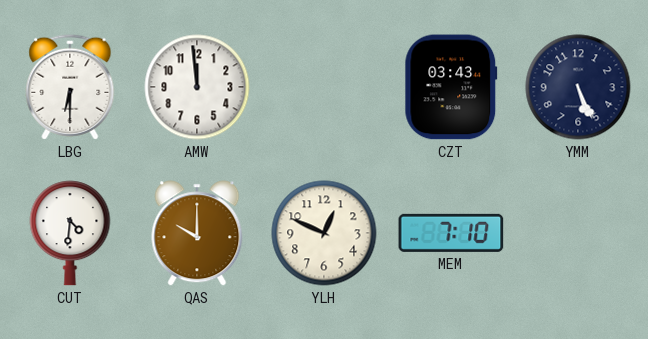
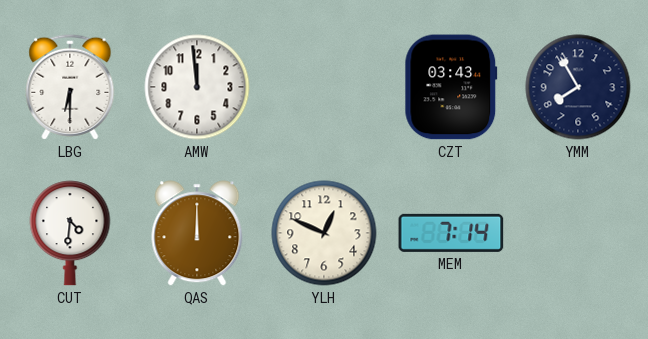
YMM: 5:26 -> 7:55 (578, 87)
QAS: 10:00 -> 12:00 (197, 233)
MEM: 7:10 -> 7:14 (451, 233)
